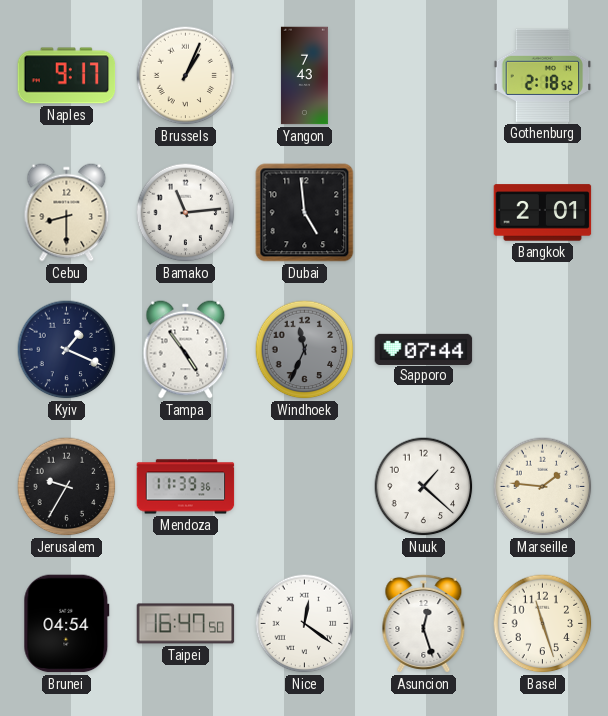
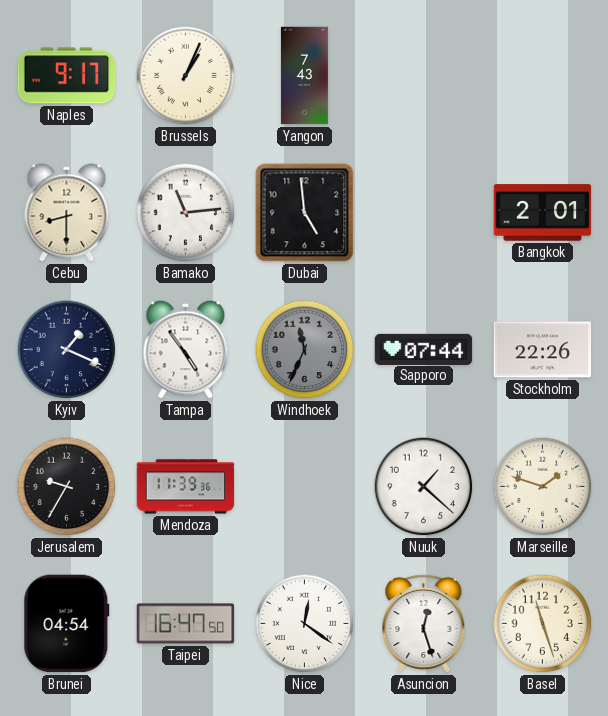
Gothenburg: 2:18 -> none (543, 75)
Stockholm: none -> 22:26 (543, 350)
Marseille: 1:46 -> 1:48 (543, 487)
